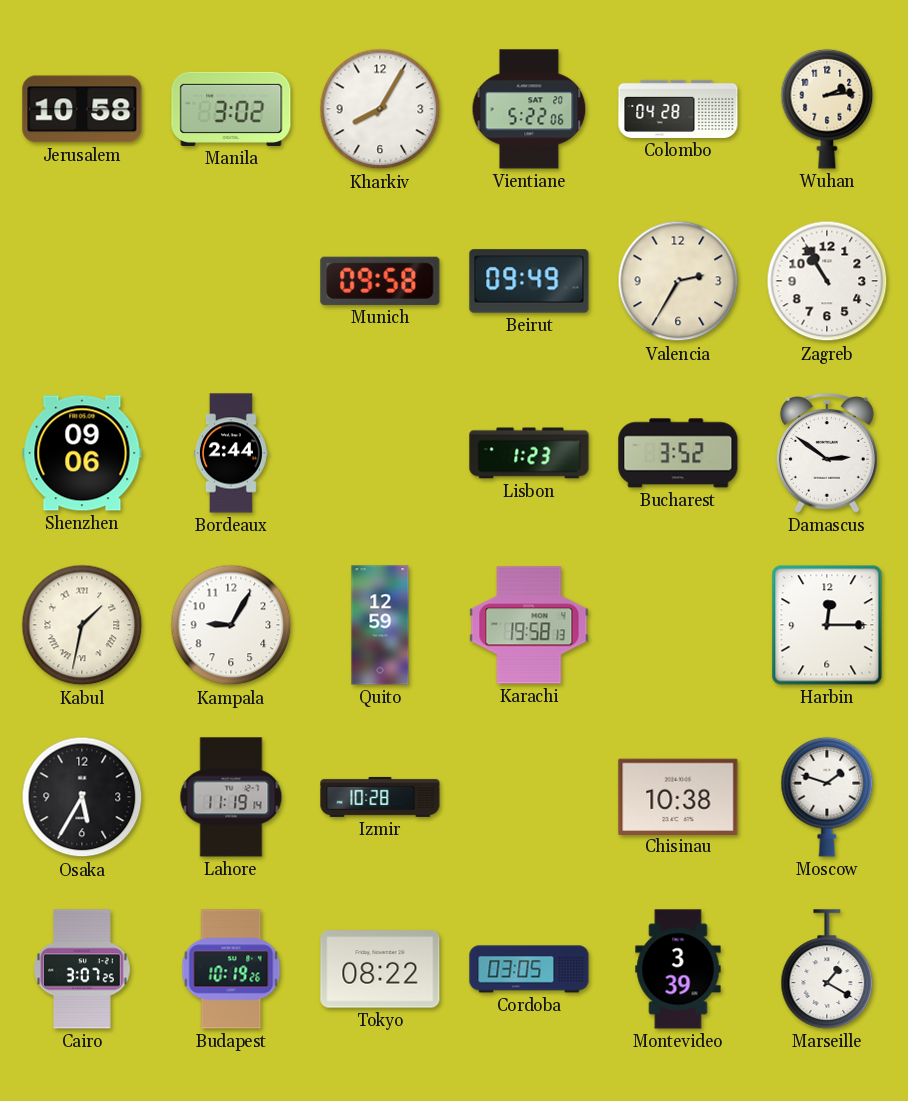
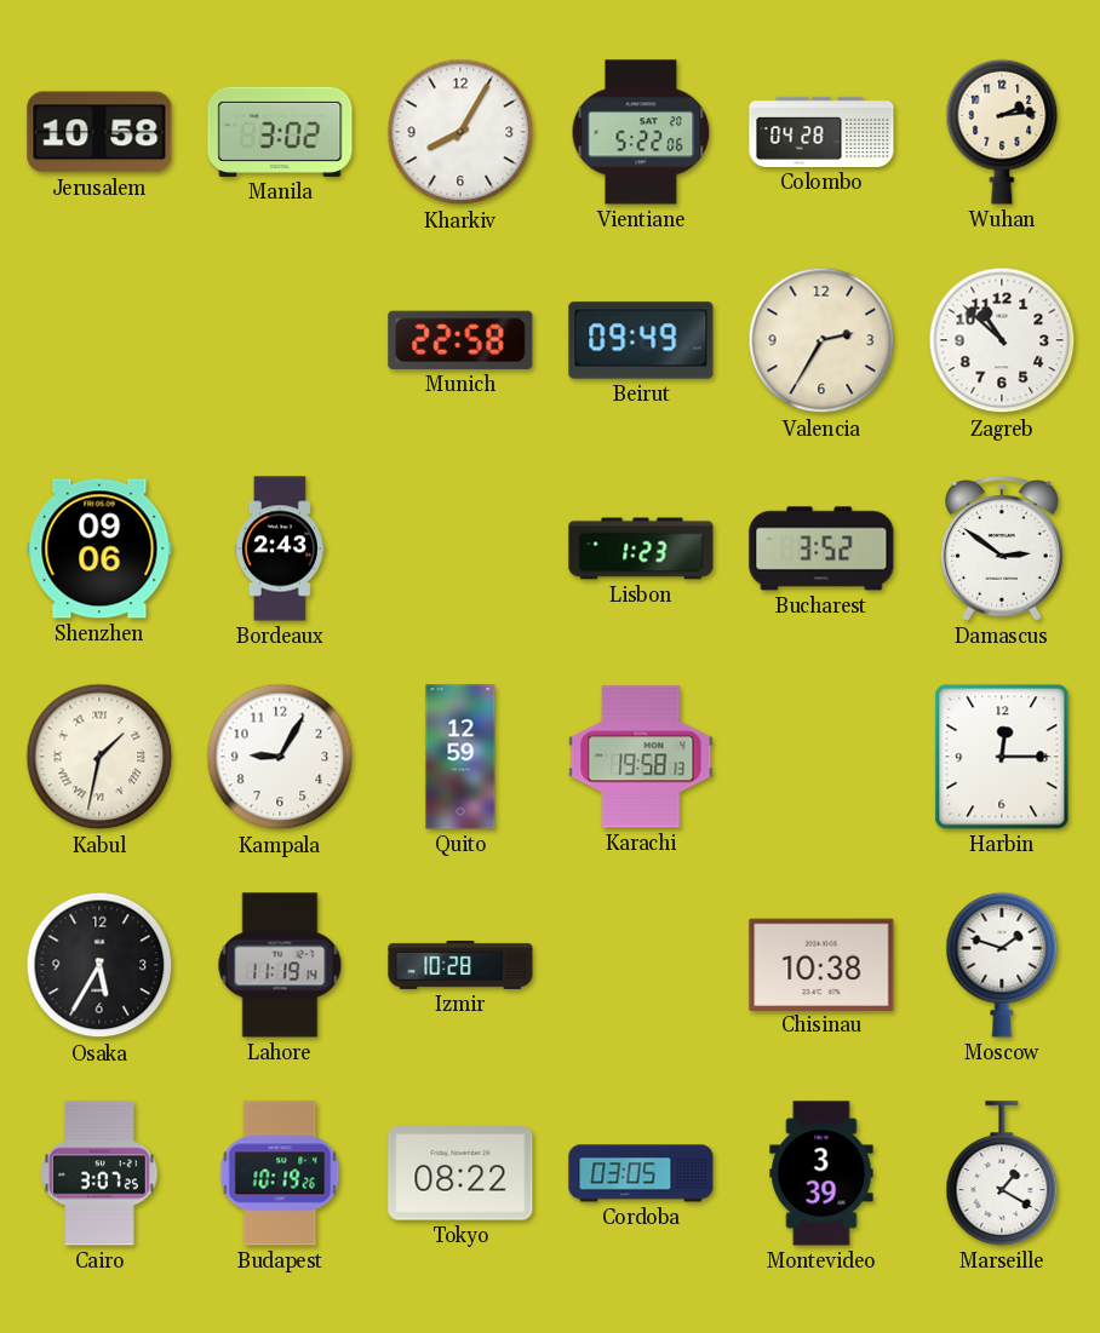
Munich: 09:58 -> 22:58 (460, 340)
Zagreb: 10:55 -> 10:52 (1002, 340)
Bordeaux: 2:44 -> 2:43 (280, 548)
